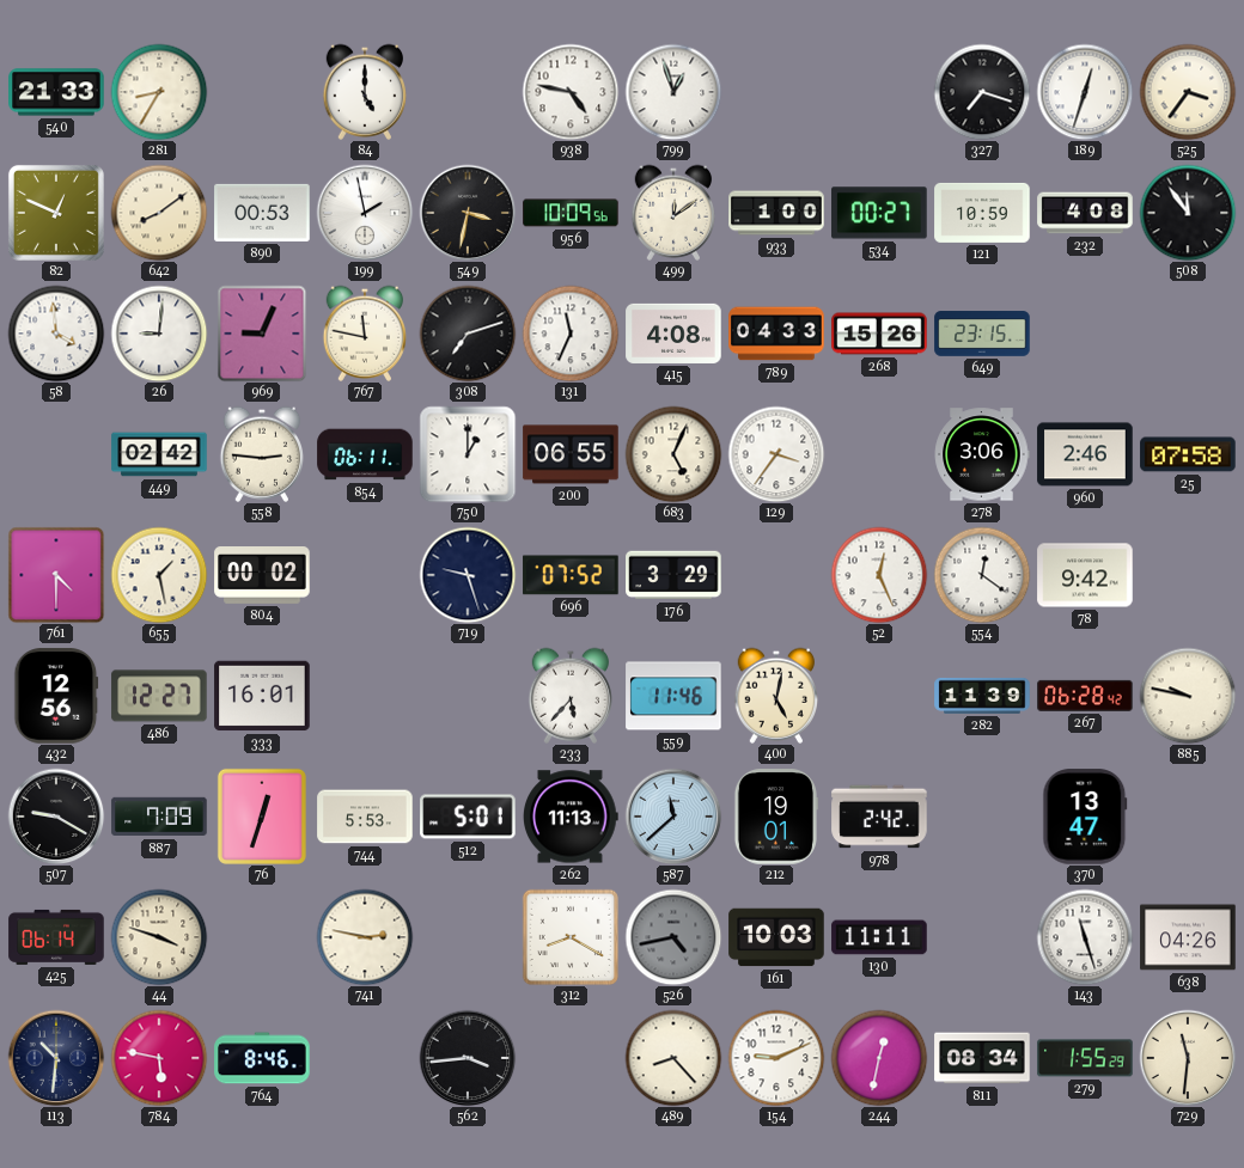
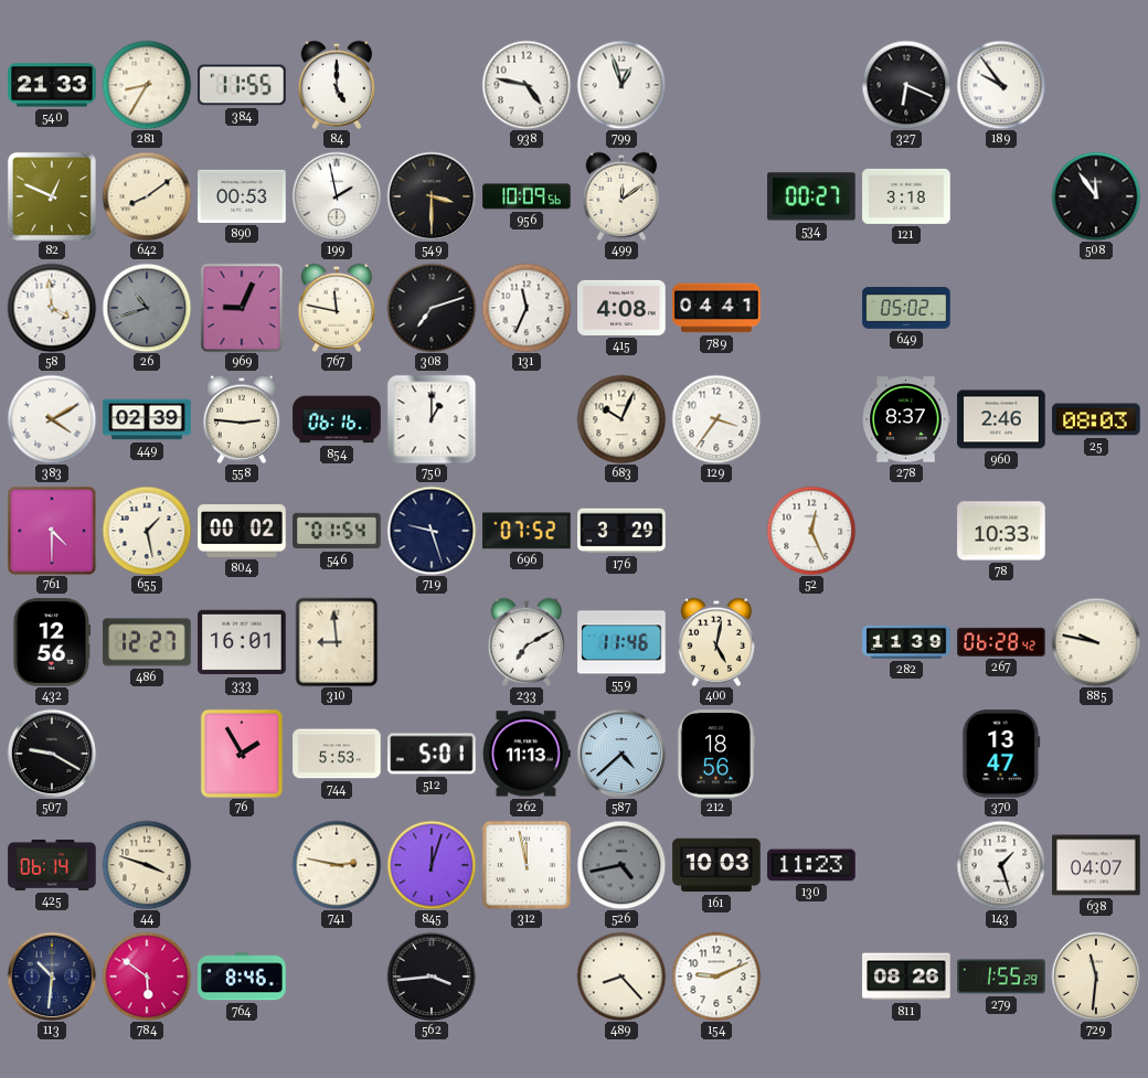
384: none -> 11:55 (242, 85)
327: 7:18 -> 6:19 (906, 85)
189: 12:33 -> 9:54 (1001, 85)
525: 3:36 -> none (1188, 92)
549: 3:32 -> 3:30 (432, 196)
933: 1:00 -> none (776, 213)
121: 10:59 -> 3:18 (906, 196)
232: 4:08 -> none (1085, 213)
26: 9:01 -> 10:42 (147, 308)
26 dial: white -> grey (147, 308)
789: 04:33 -> 04:41 (716, 308)
268: 15:26 -> none (879, 334)
649: 23:15 -> 05:02 (906, 308)
383: none -> 4:10 (52, 419)
449: 02:42 -> 02:39 (147, 419)
854: 06:11 -> 06:16 (337, 419)
200: 06:55 -> none (571, 454)
683: 5:04 -> 10:04 (621, 419)
278: 3:06 -> 8:37 (906, 419)
25: 07:58 -> 08:03 (1096, 419)
546: none -> 01:54 (337, 531)
554: 12:21 -> none (982, 575)
78: 9:42 -> 10:33 (1001, 531)
310: none -> 8:59 (337, 642)
233: 5:37 -> 7:10 (525, 642)
887: 7:09 -> none (159, 817)
76: 12:33 -> 1:55 (242, 754)
587: 11:38 -> 4:38 (621, 754)
212: 19:01 -> 18:56 (715, 754)
978: 2:42 -> none (879, 817)
845: none -> 12:03 (432, 865)
312: 8:20 -> 11:58 (527, 865)
130: 11:11 -> 11:23 (811, 865)
143: 11:27 -> 1:27 (1001, 865)
638: 04:26 -> 04:07 (1096, 865)
784: 5:47 -> 5:51 (147, 976)
244: 12:32 -> none (879, 1058)
811: 08:34 -> 08:26 (906, 976)
